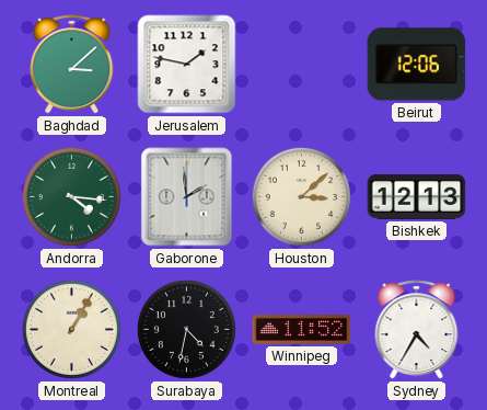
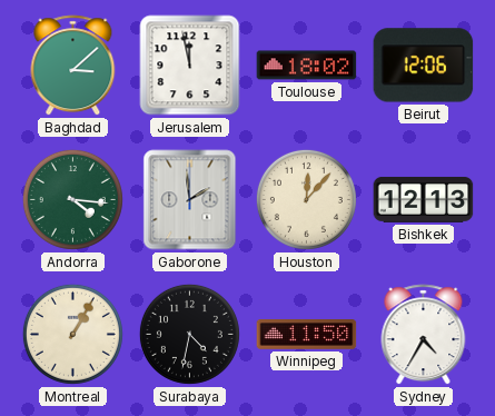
Jerusalem: 1:47 -> 11:58 (190, 66)
Toulouse: none -> 18:02 (307, 66)
Houston: 3:08 -> 12:07 (306, 199)
Winnipeg: 11:52 -> 11:50 (307, 335)
